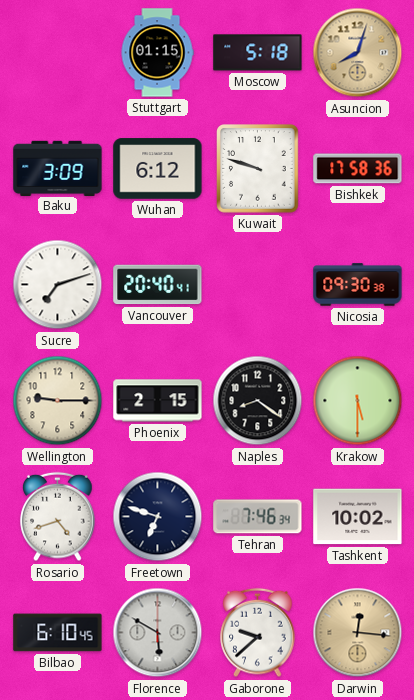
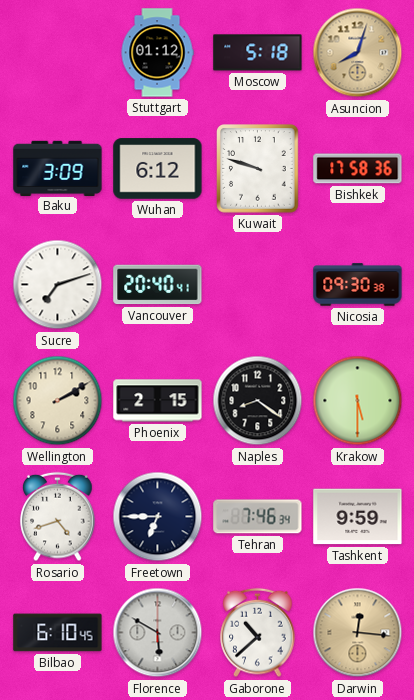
Stuttgart: 01:15 -> 01:12 (157, 53)
Wellington: 9:15 -> 2:10 (58, 401)
Freetown: 6:48 -> 6:45 (158, 517)
Tashkent: 10:02 -> 9:59 (358, 517)
Gaborone: 9:38 -> 10:38 (258, 633)
